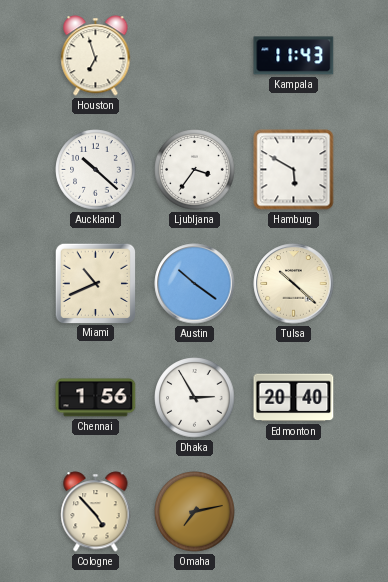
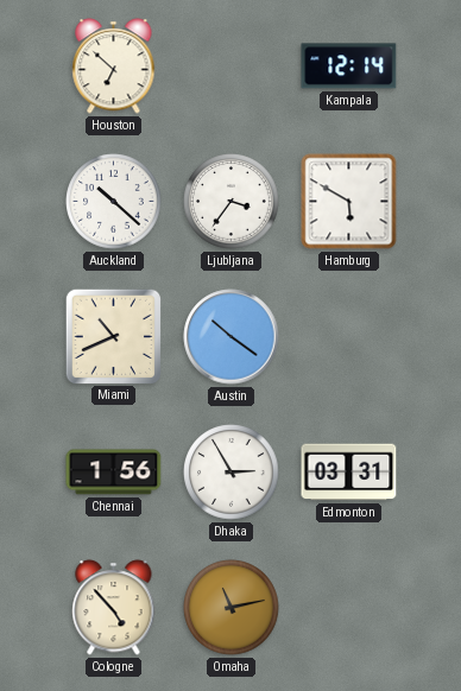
Houston: 6:57 -> 6:52 (114, 66)
Kampala: 11:43 -> 12:14 (349, 66)
Tulsa: 10:22 -> none (294, 284)
Edmonton: 20:40 -> 03:31 (349, 473)
Omaha: 7:13 -> 11:13 (232, 608)
